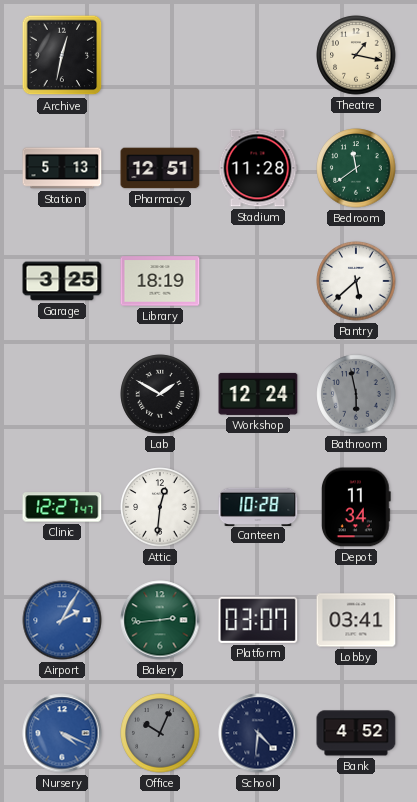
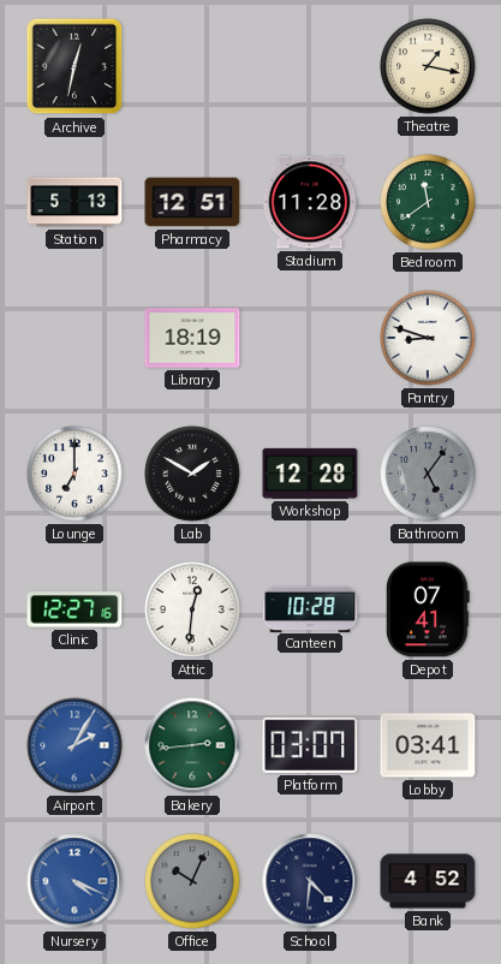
Garage: 3:25 -> none (62, 281)
Pantry: 5:38 -> 8:48 (428, 338)
Lounge: none -> 7:00 (74, 474)
Workshop: 12:24 -> 12:28 (310, 474)
Bathroom: 5:58 -> 5:06 (428, 474)
Clinic: 12:27:47 -> 12:27:16 (74, 609)
Depot: 11:34 -> 07:41 (428, 609)
